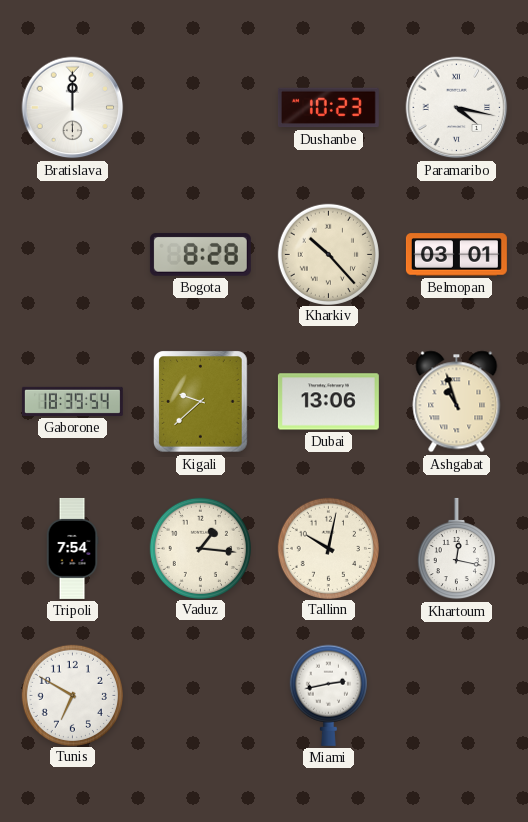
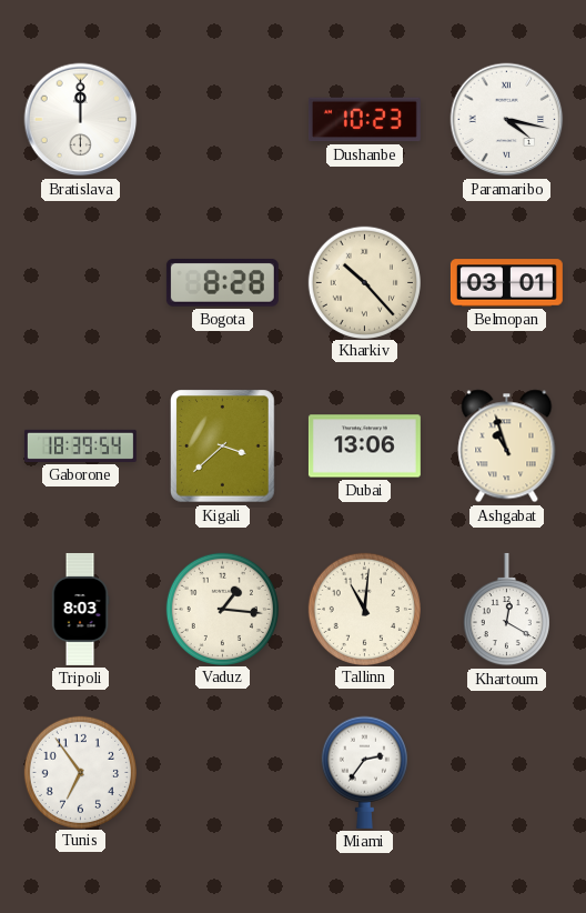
Kigali: 9:38 -> 3:38 (223, 447)
Tripoli: 7:54 -> 8:03 (80, 609)
Tallinn: 10:02 -> 11:01 (364, 609)
Khartoum: 12:17 -> 12:20 (506, 610)
Tunis: 6:50 -> 6:54 (80, 772)
Miami: 2:43 -> 2:36 (364, 772)
